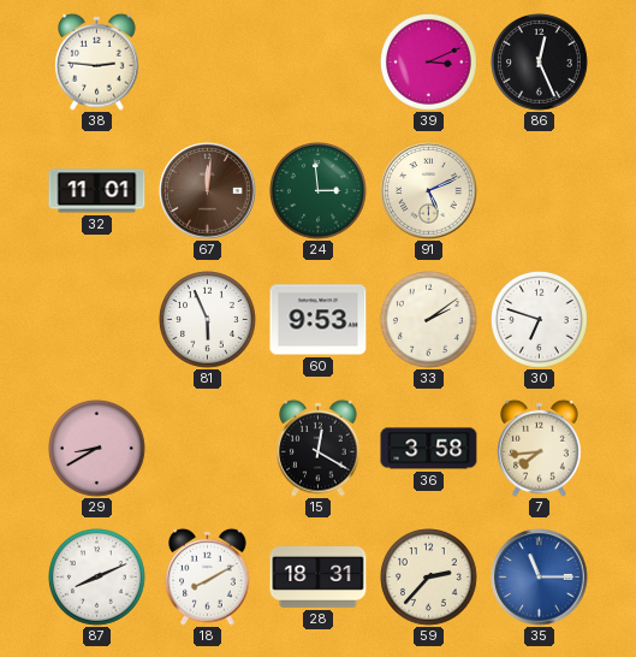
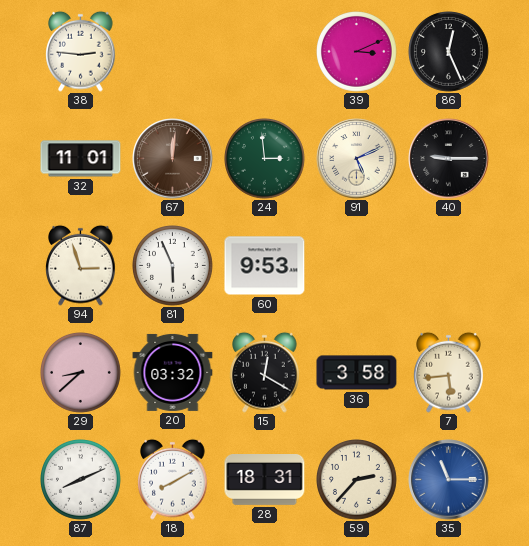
40: none -> 9:15 (449, 159)
94: none -> 2:57 (81, 265)
33: 2:09 -> none (429, 320)
30: 6:48 -> none (540, 320)
29: 8:40 -> 8:38 (81, 373)
20: none -> 03:32 (173, 372)
7: 7:44 -> 5:44 (449, 372)
